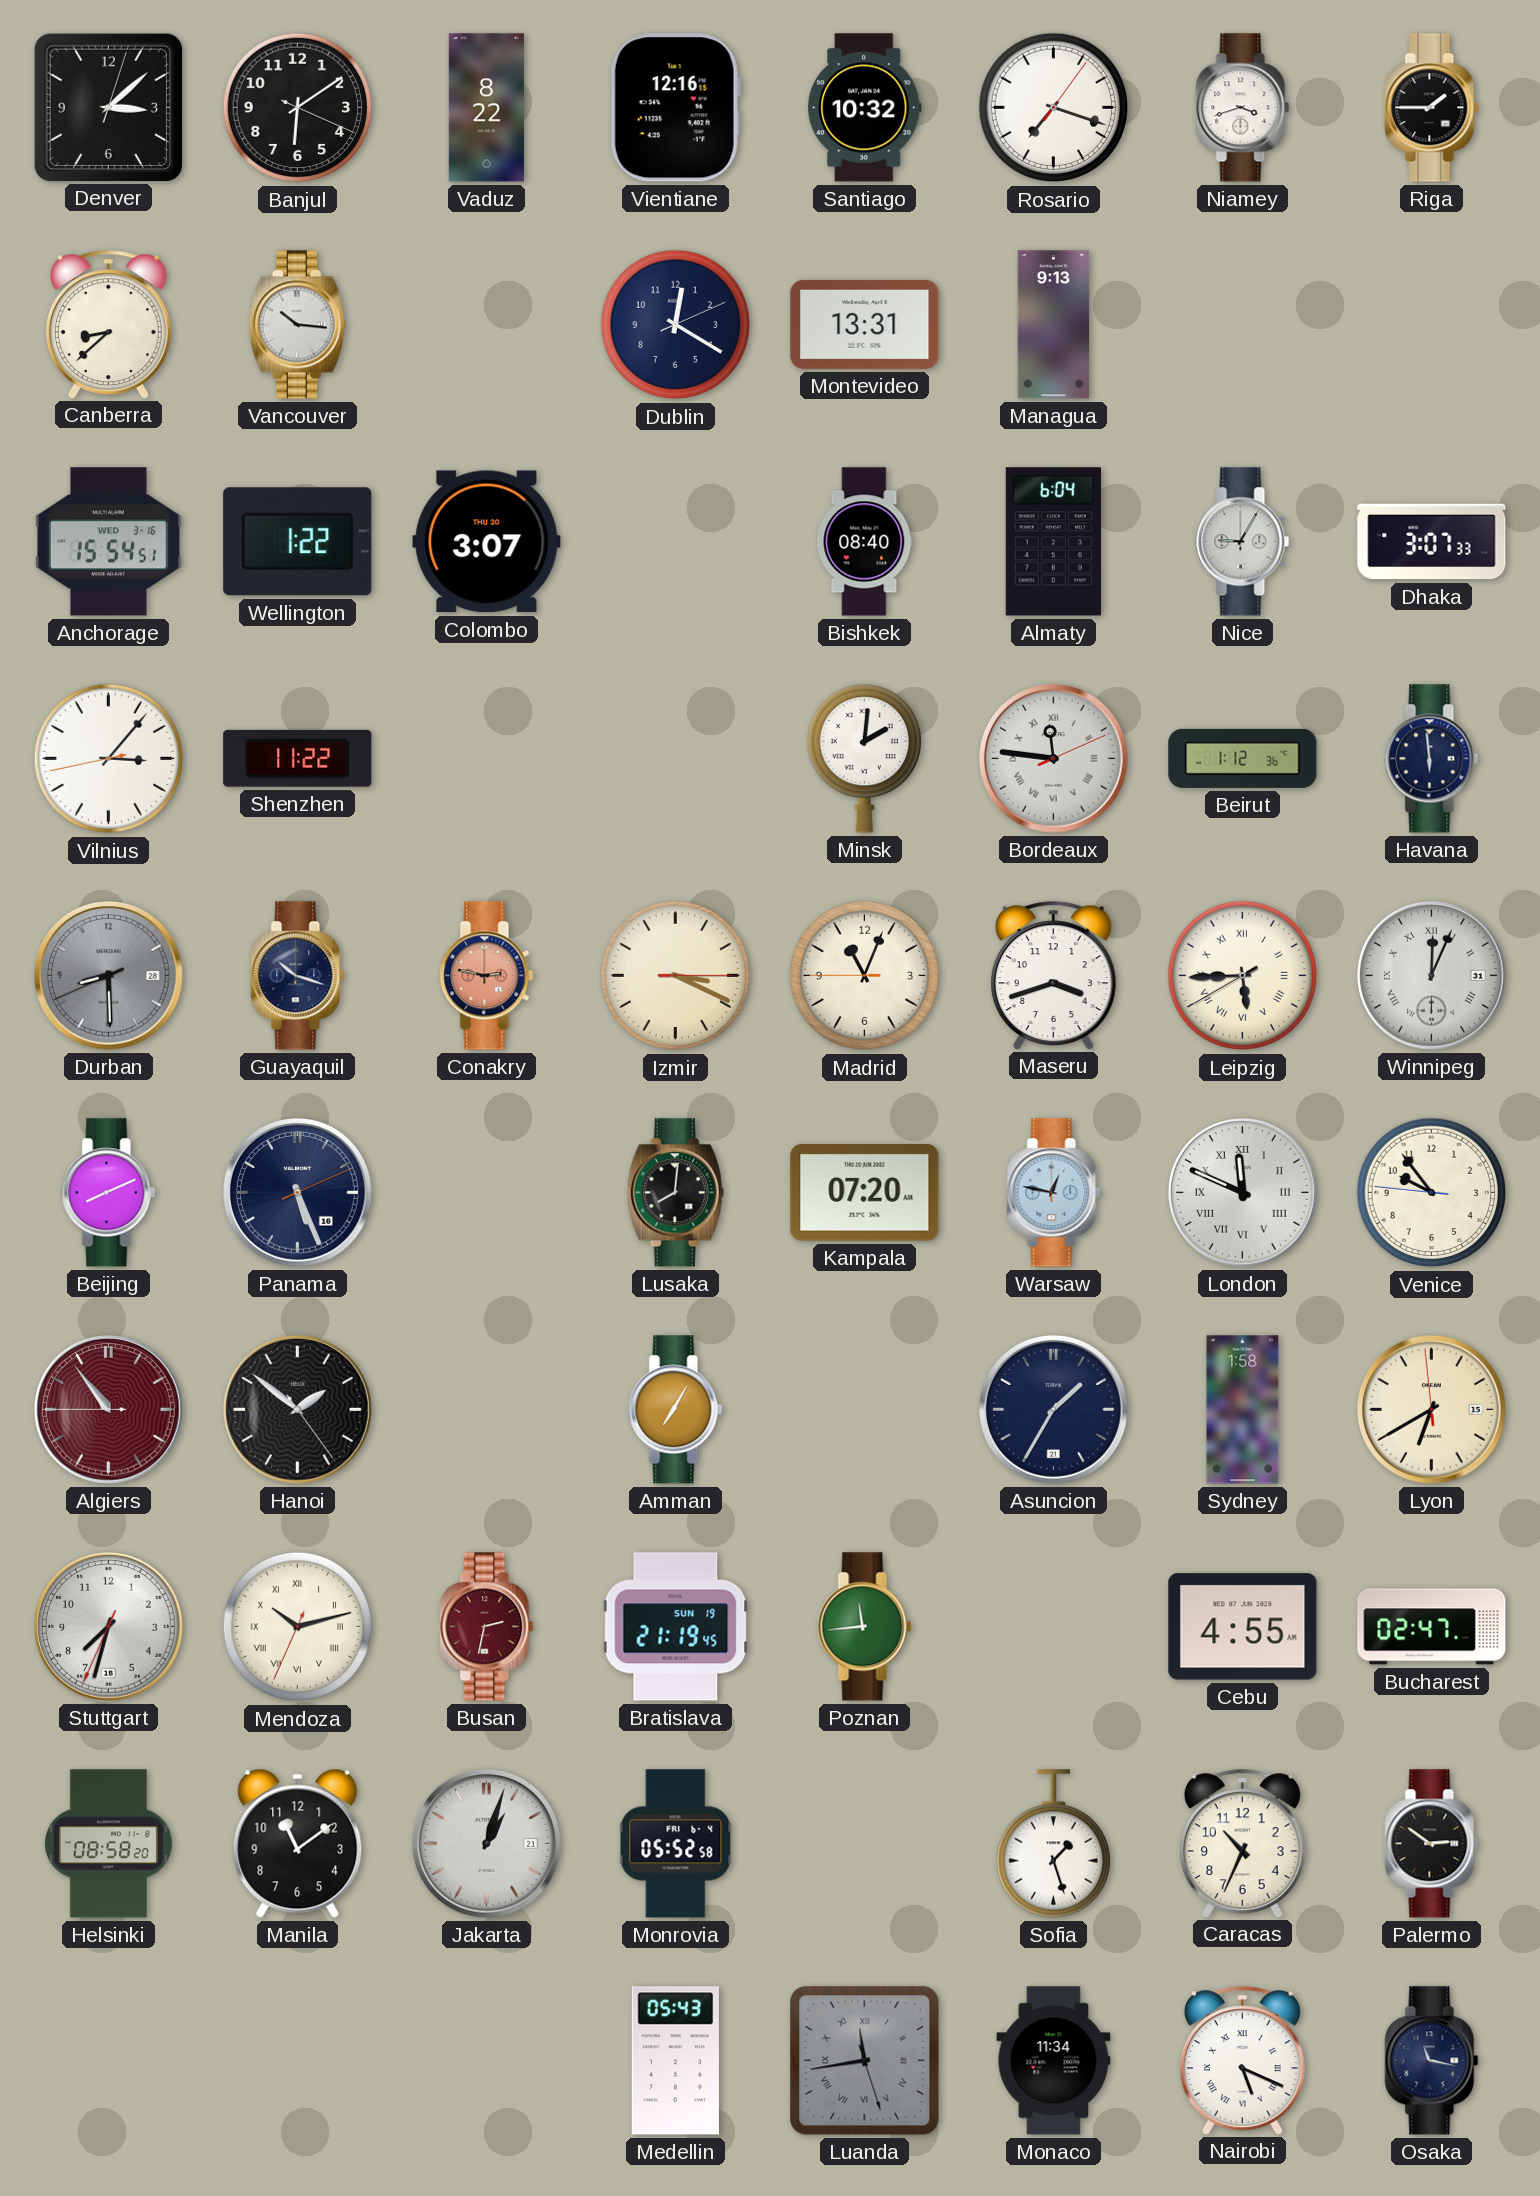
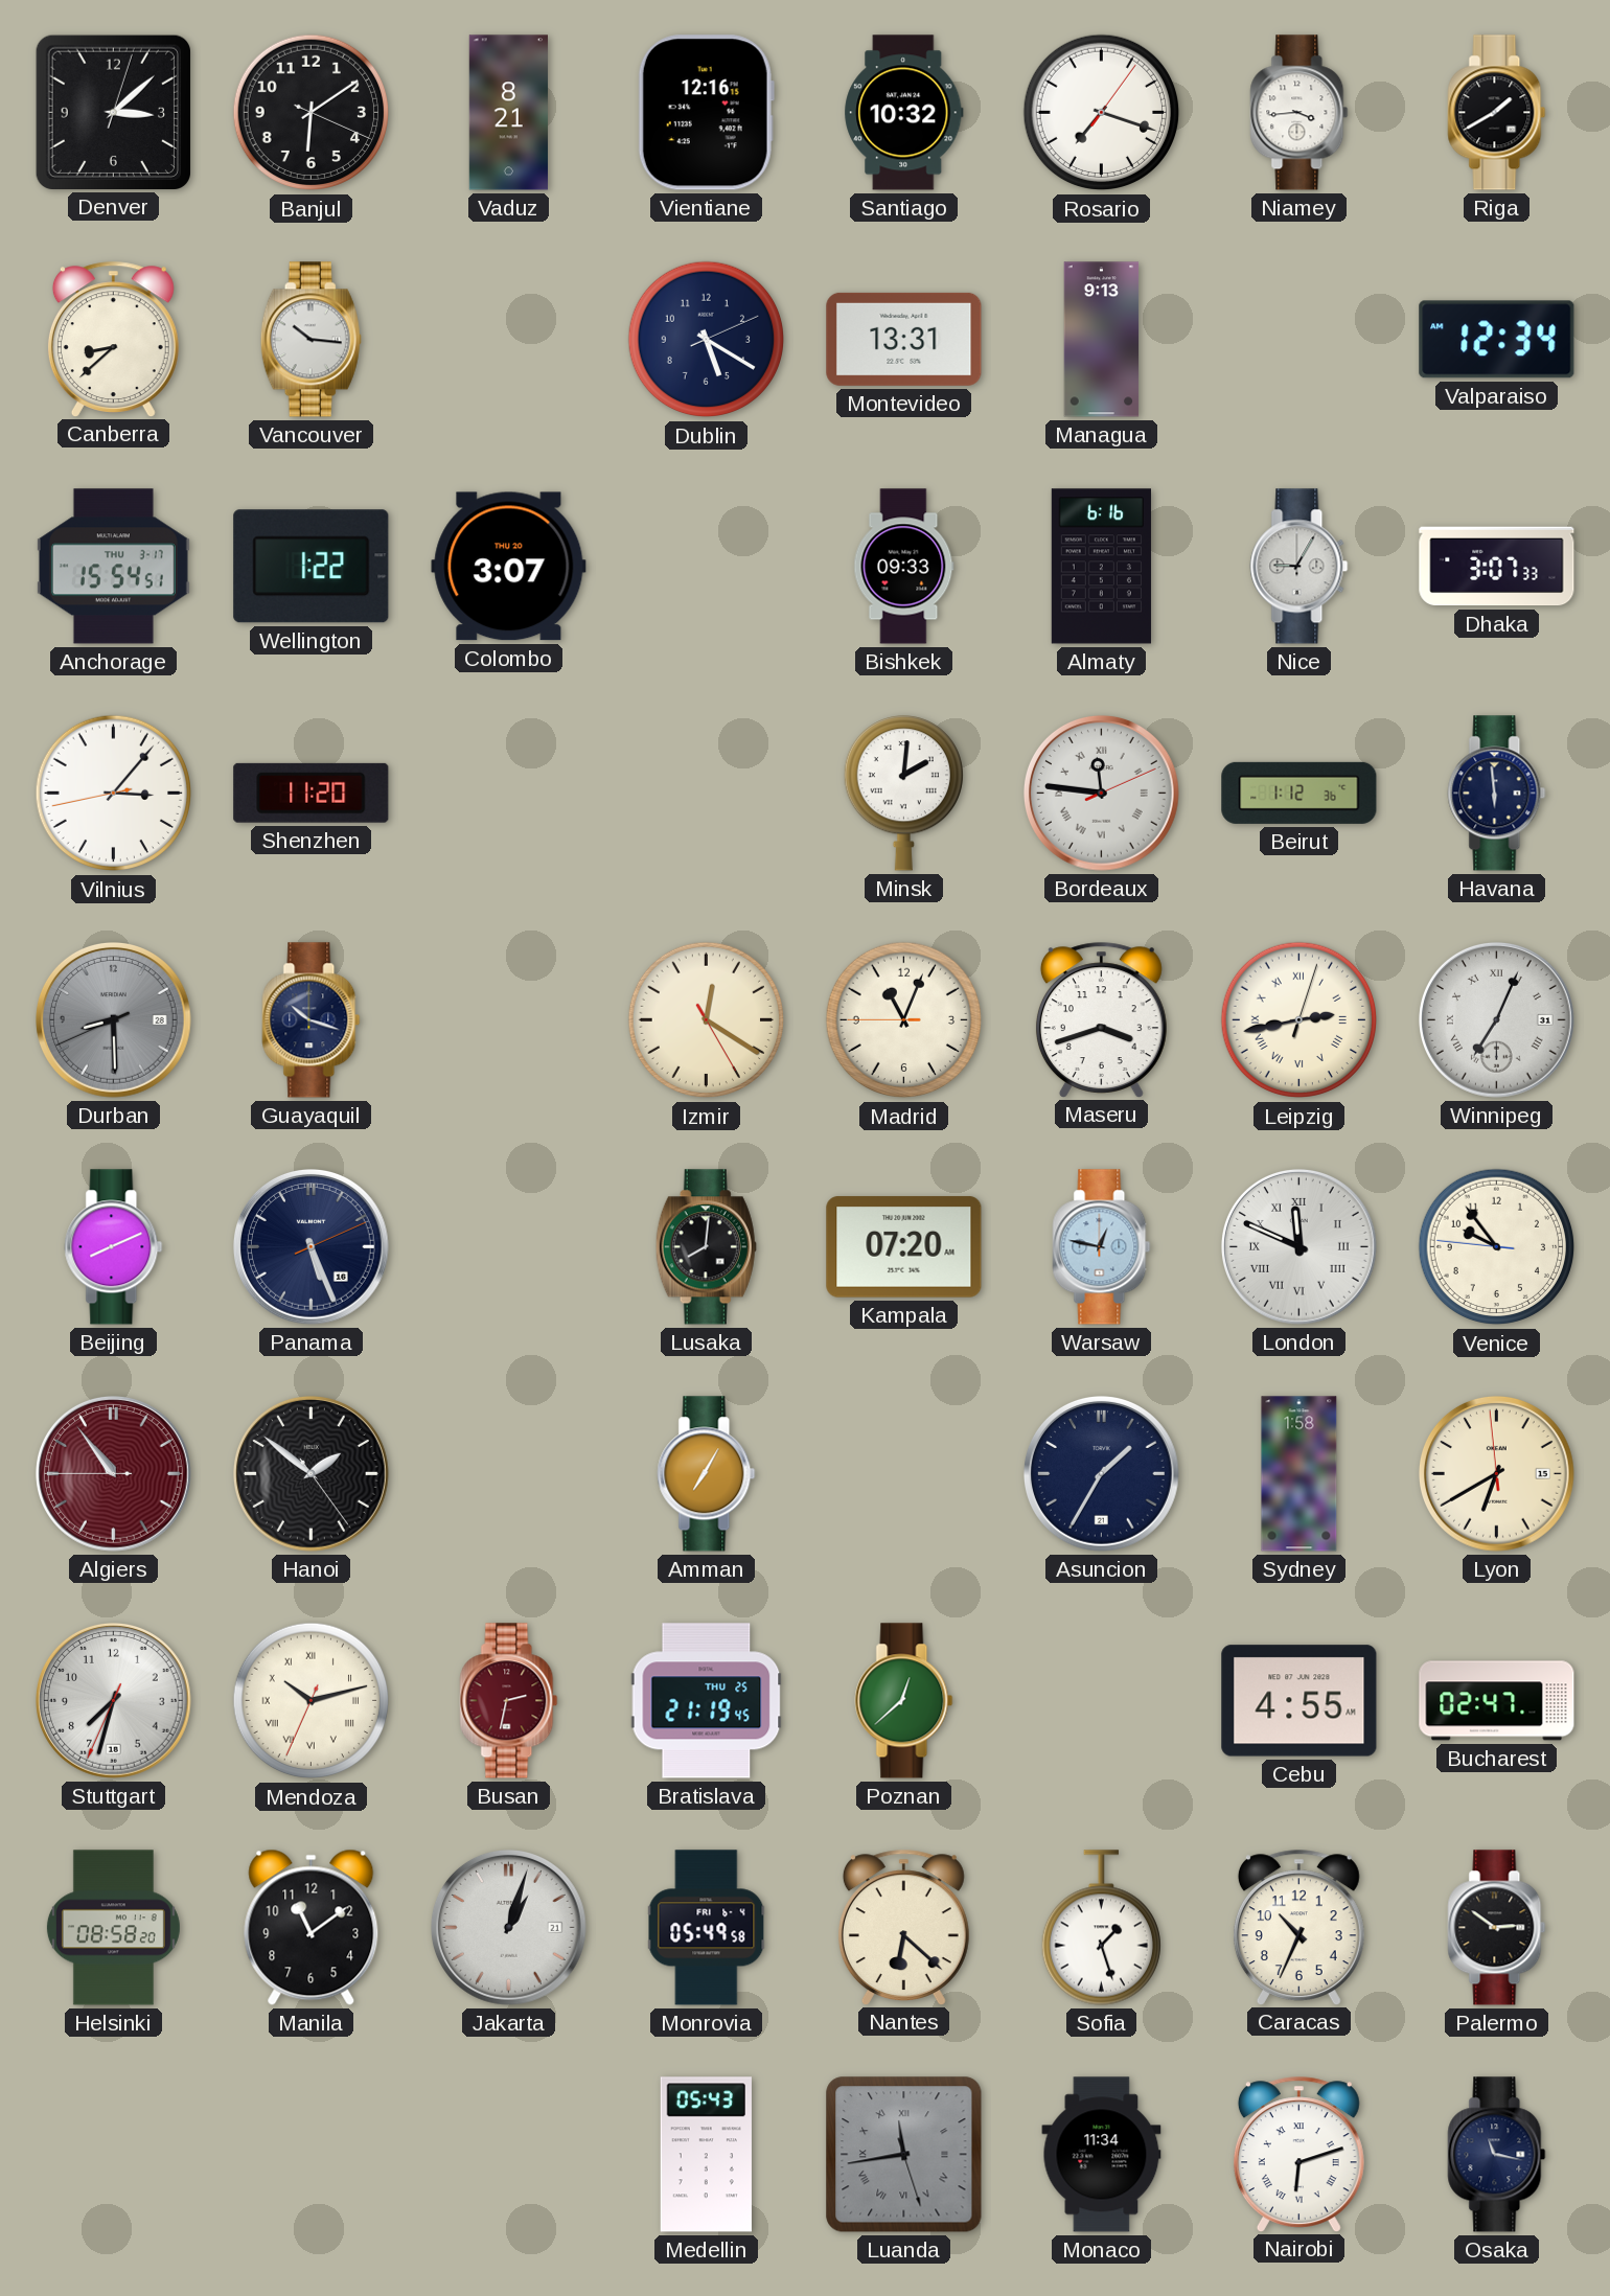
Vaduz: 8:22 -> 8:21 (508, 113)
Niamey: 3:42 -> 3:44 (1299, 113)
Riga: 1:45 -> 1:40 (1497, 113)
Dublin: 12:20 -> 5:20 (707, 340)
Valparaiso: none -> 12:34 (1497, 340)
Anchorage date: WED 3-16 -> THU 3-17 (113, 567)
Bishkek: 08:40 -> 09:33 (904, 567)
Almaty: 6:04 -> 6:16 (1101, 567)
Shenzhen: 11:22 -> 11:20 (312, 793)
Conakry: 2:47 -> none (487, 976)
Izmir: 3:19 -> 12:20 (707, 1020)
Leipzig: 5:44 -> 2:43 (1299, 1020)
Winnipeg: 12:04 -> 7:04 (1497, 1020)
Bratislava date: SUN 19 -> THU 25 (707, 1701)
Poznan: 11:44 -> 12:38 (904, 1701)
Monrovia: 05:52 -> 05:49 (707, 1928)
Nantes: none -> 6:22 (903, 1927)
Nairobi: 5:19 -> 6:12 (1298, 2154)
